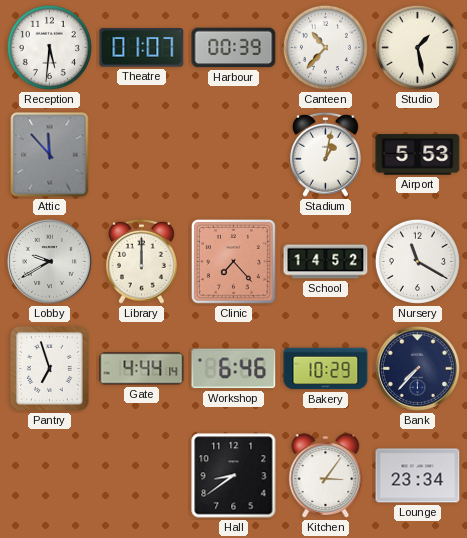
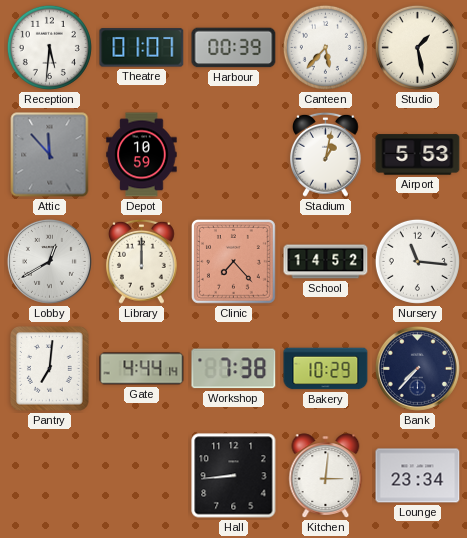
Canteen: 10:37 -> 5:37 (325, 47)
Depot: none -> 10:59 (142, 155)
Lobby: 9:40 -> 12:40 (49, 261)
Nursery: 11:20 -> 11:16 (417, 261)
Pantry: 6:57 -> 7:01 (50, 369)
Workshop: 6:46 -> 7:38 (234, 369)
Hall: 8:39 -> 8:44 (234, 476)
Kitchen: 3:06 -> 3:01 (326, 476)
